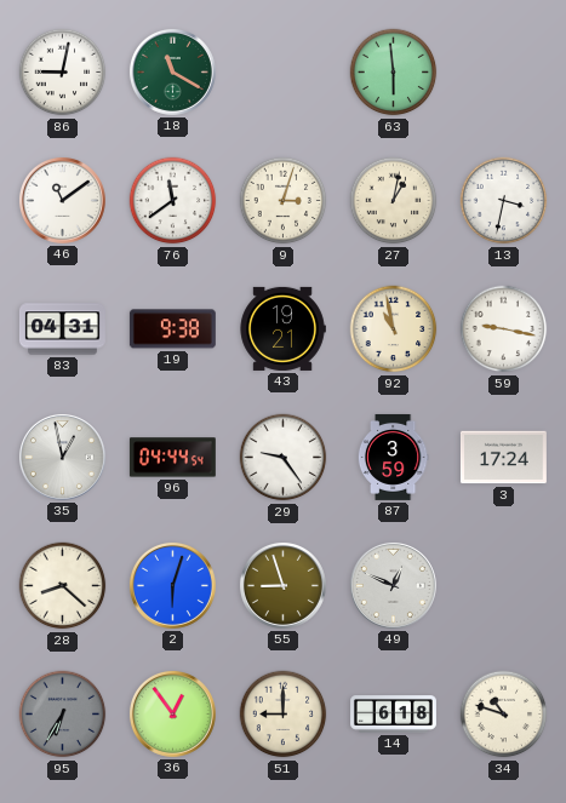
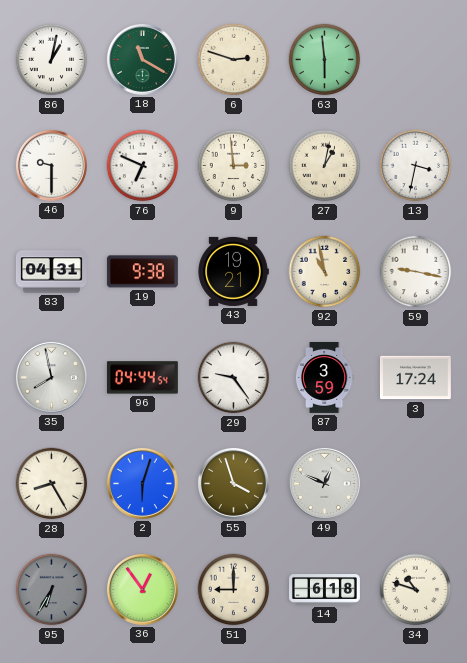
86: 9:02 -> 1:02 (52, 60)
6: none -> 2:48 (234, 60)
46: 11:09 -> 9:30 (51, 165)
76: 11:39 -> 6:49 (143, 166)
9: 3:03 -> 2:59 (234, 166)
35: 12:58 -> 7:58 (51, 377)
28: 8:22 -> 8:25 (52, 484)
55: 8:57 -> 3:57 (233, 483)
